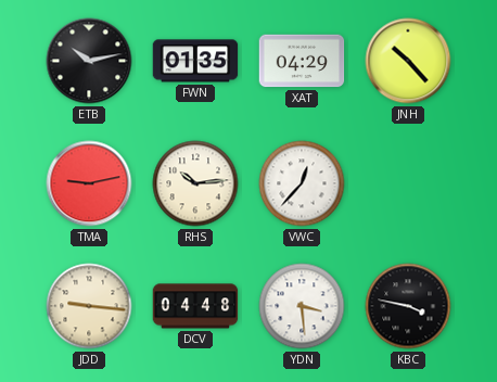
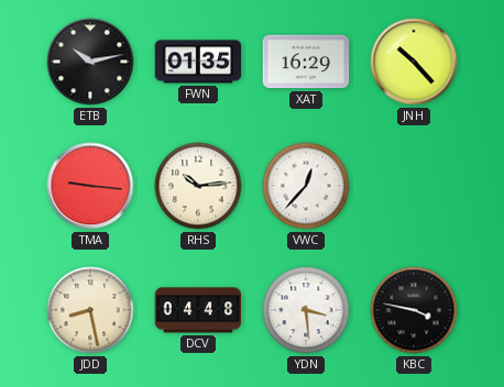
XAT: 04:29 -> 16:29 (306, 62)
TMA: 9:13 -> 9:16 (90, 186)
JDD: 9:16 -> 8:28 (90, 310)
